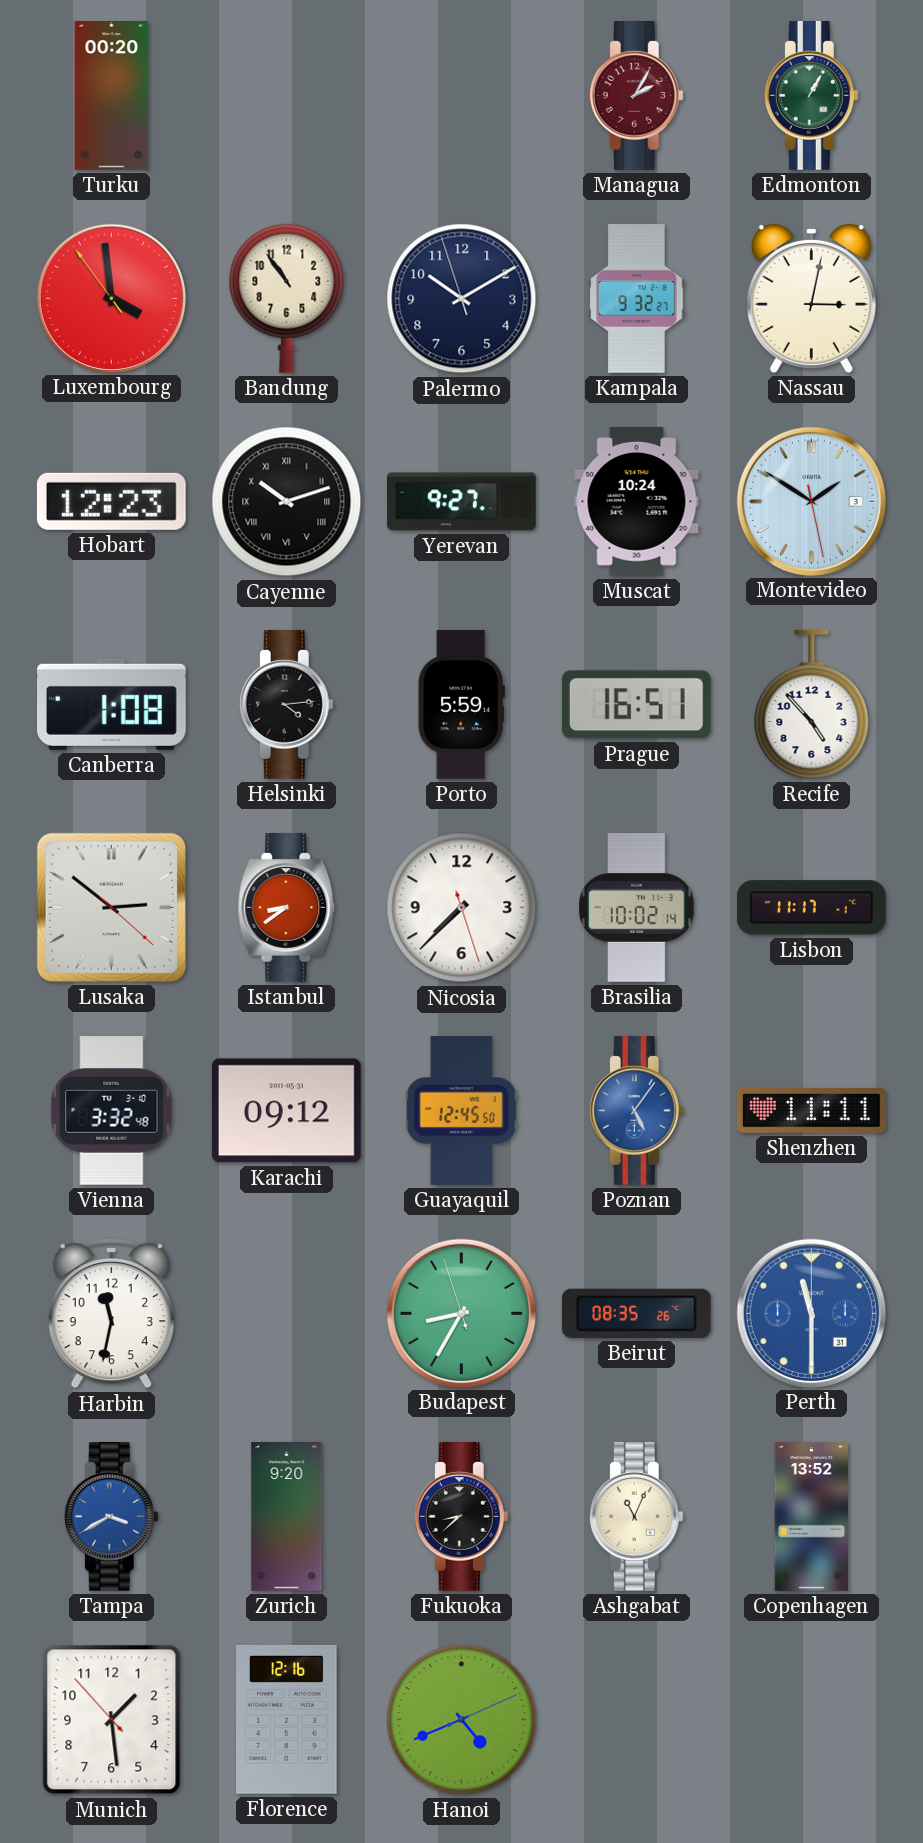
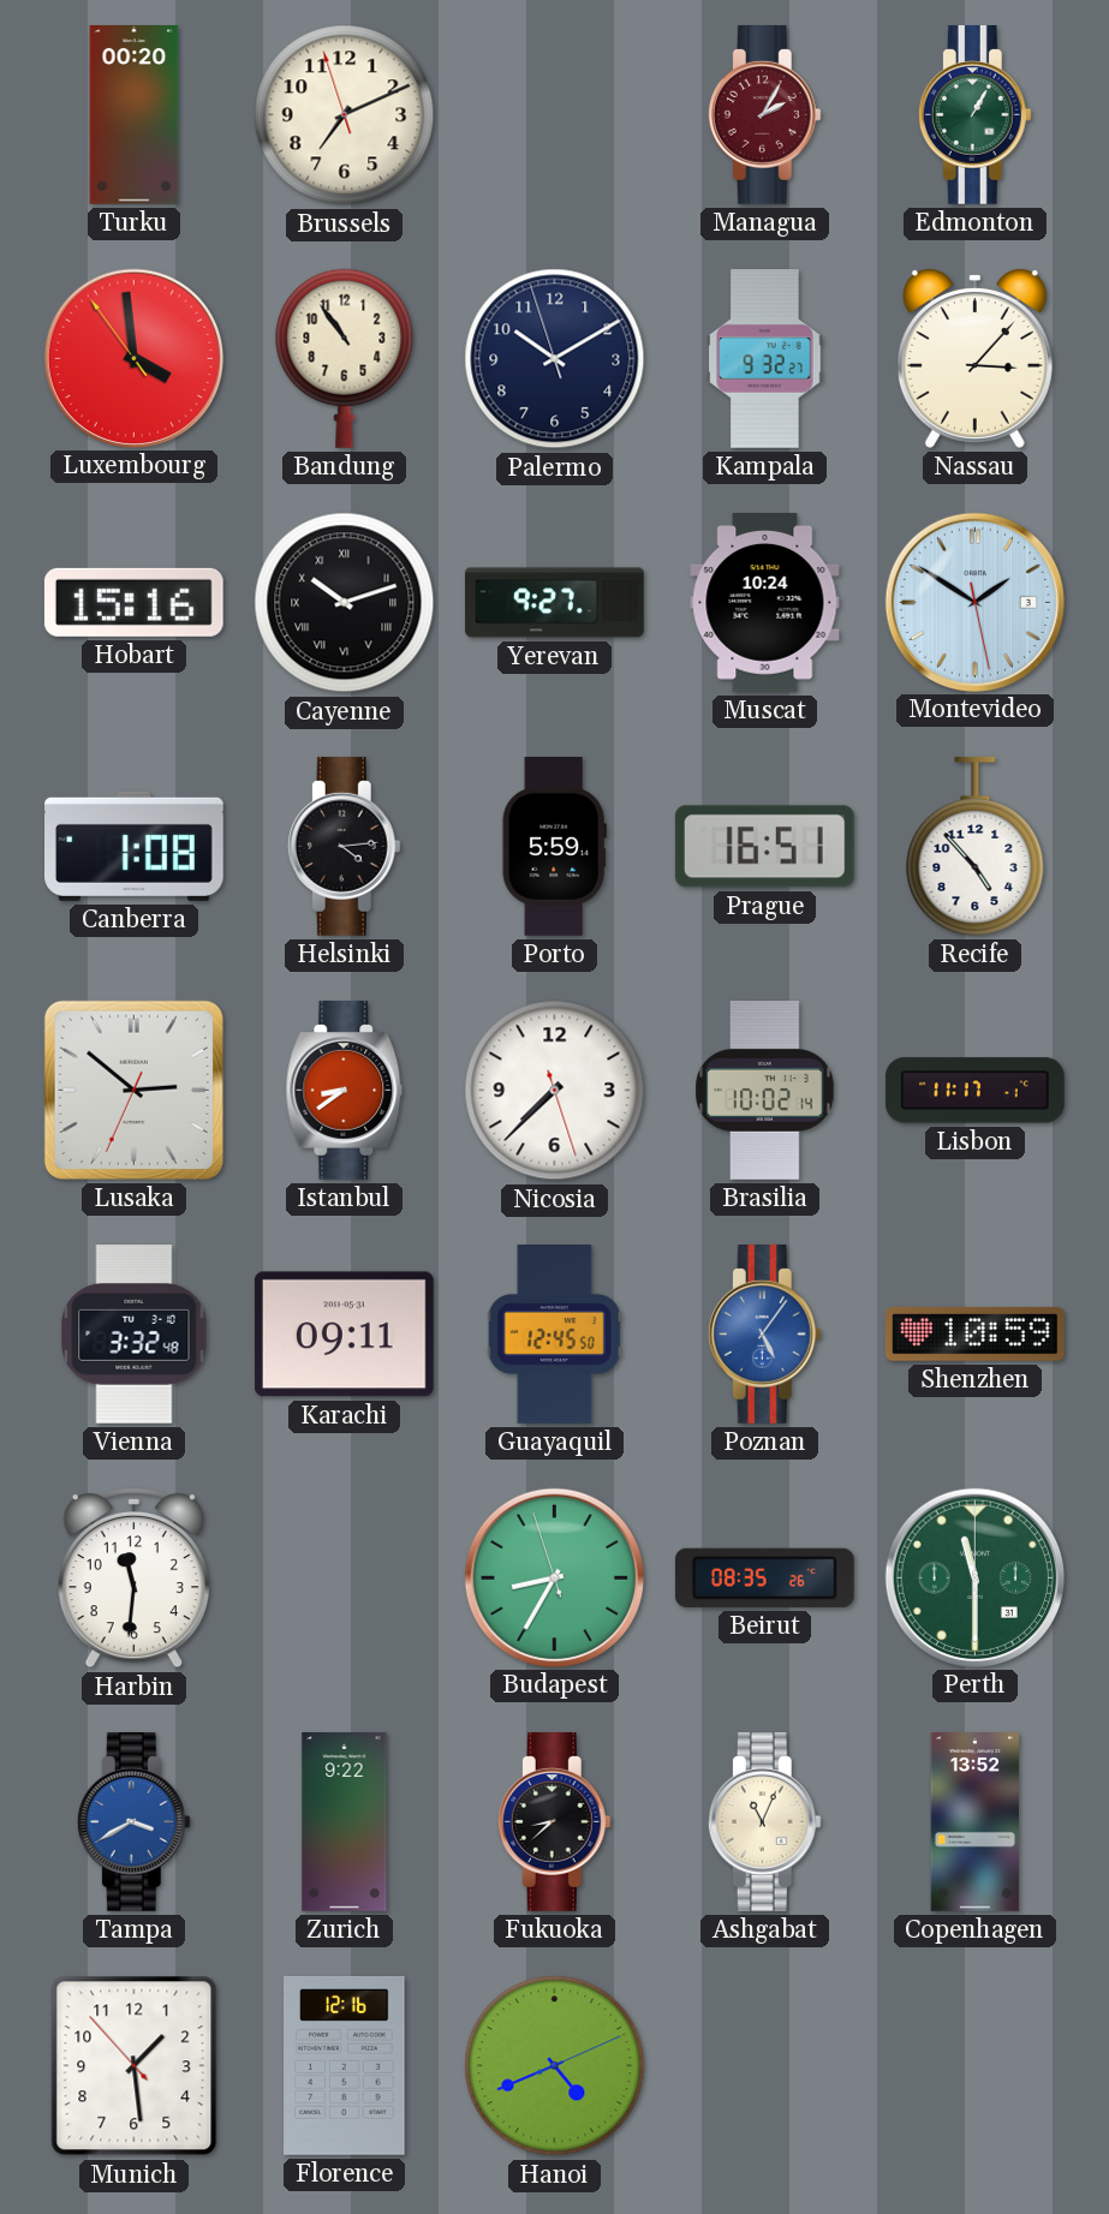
Brussels: none -> 7:10 (345, 115)
Nassau: 3:02 -> 3:07 (974, 359)
Hobart: 12:23 -> 15:16 (133, 602)
Lusaka: 2:51:22 -> 2:51:34 (133, 1090)
Karachi: 09:12 -> 09:11 (344, 1335)
Shenzhen: 11:11 -> 10:59 (974, 1333)
Harbin: 11:32 -> 11:31 (133, 1577)
Perth dial: blue -> green (974, 1577)
Zurich: 9:20 -> 9:22 (345, 1822)
